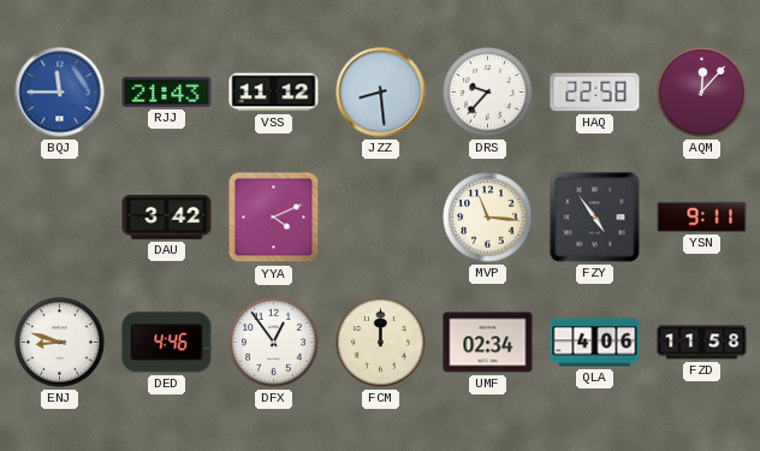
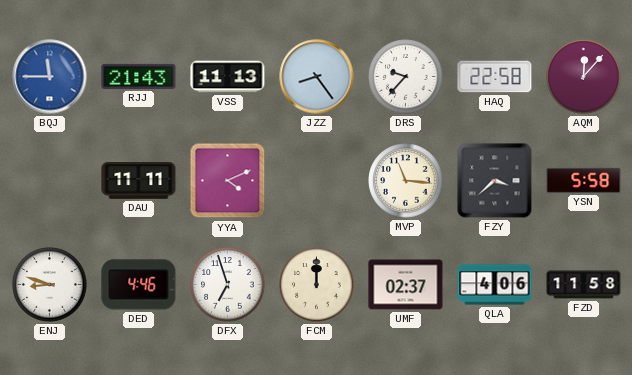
VSS: 11:12 -> 11:13 (228, 77)
JZZ: 8:29 -> 8:24 (317, 77)
DAU: 3:42 -> 11:11 (139, 181)
FZY: 4:54 -> 3:38 (495, 181)
YSN: 9:11 -> 5:58 (584, 180)
DFX: 12:54 -> 6:57 (228, 285)
UMF: 02:34 -> 02:37 (406, 285)
